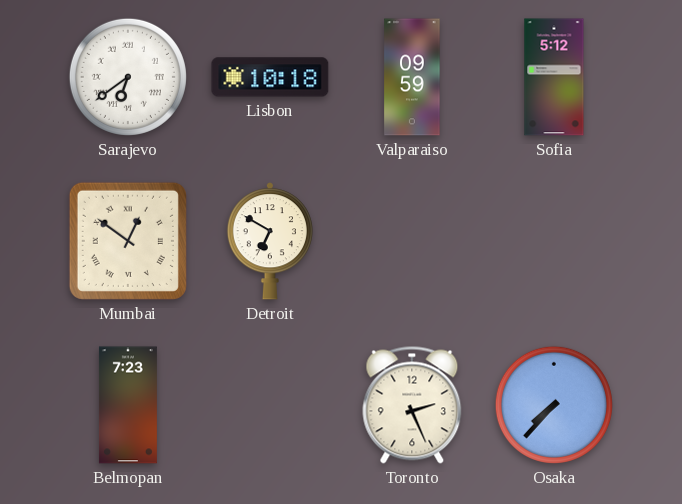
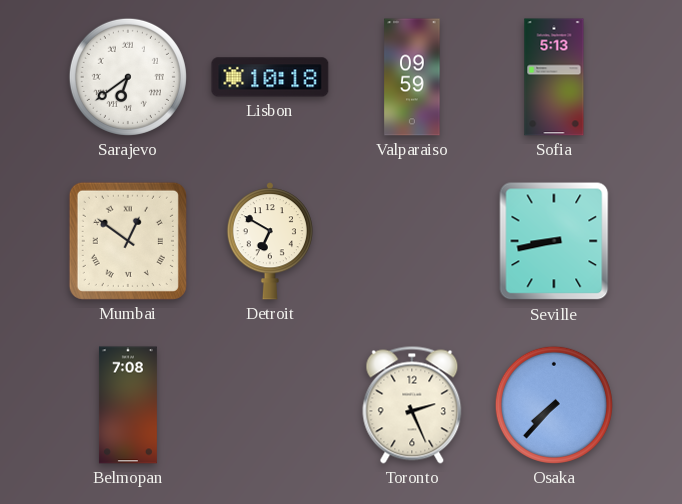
Sofia: 5:12 -> 5:13 (554, 77)
Seville: none -> 8:43 (554, 241)
Belmopan: 7:23 -> 7:08 (128, 405)
